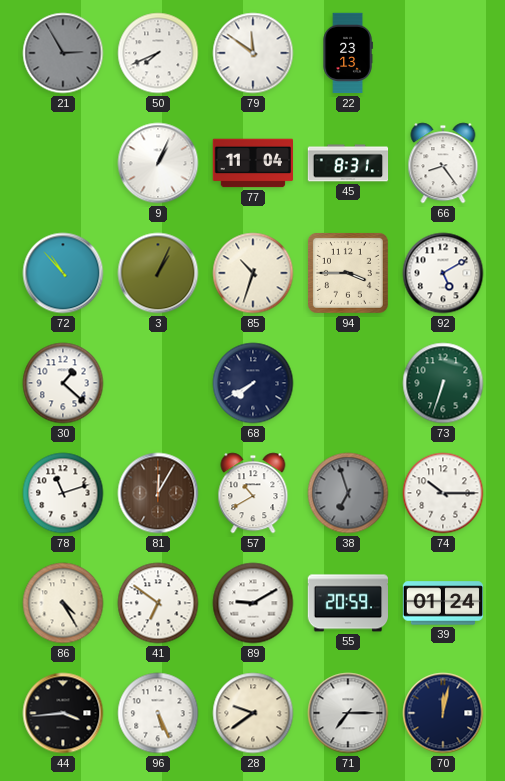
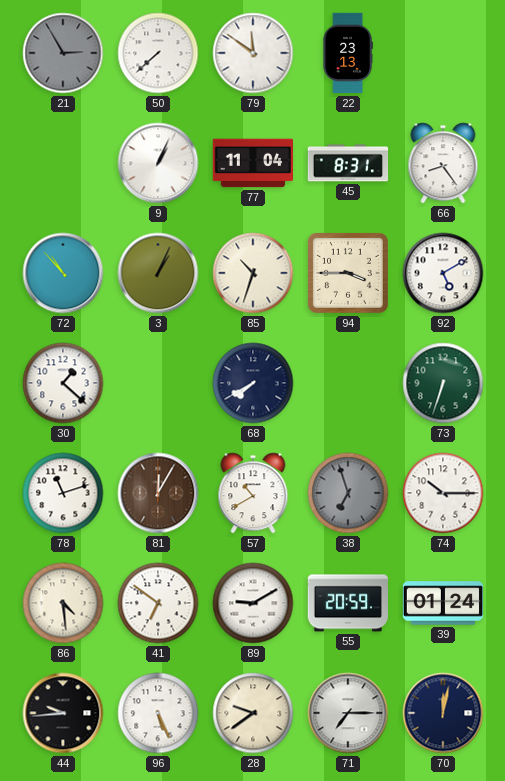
50: 7:41 -> 7:38 (158, 53)
86: 4:25 -> 4:29 (63, 603)
44: 3:44 -> 9:44 (63, 713)
